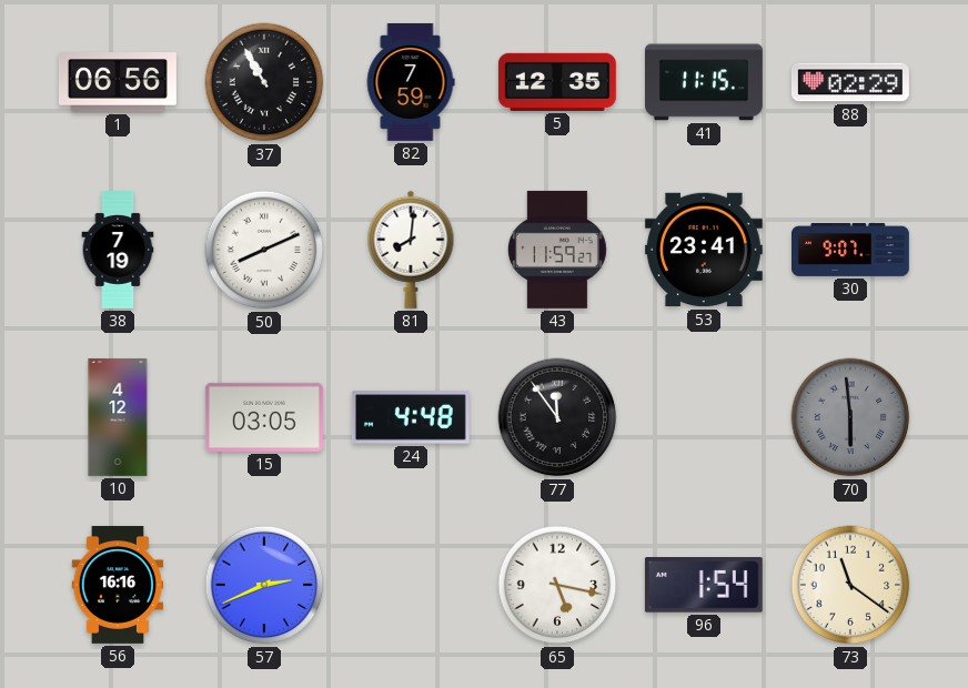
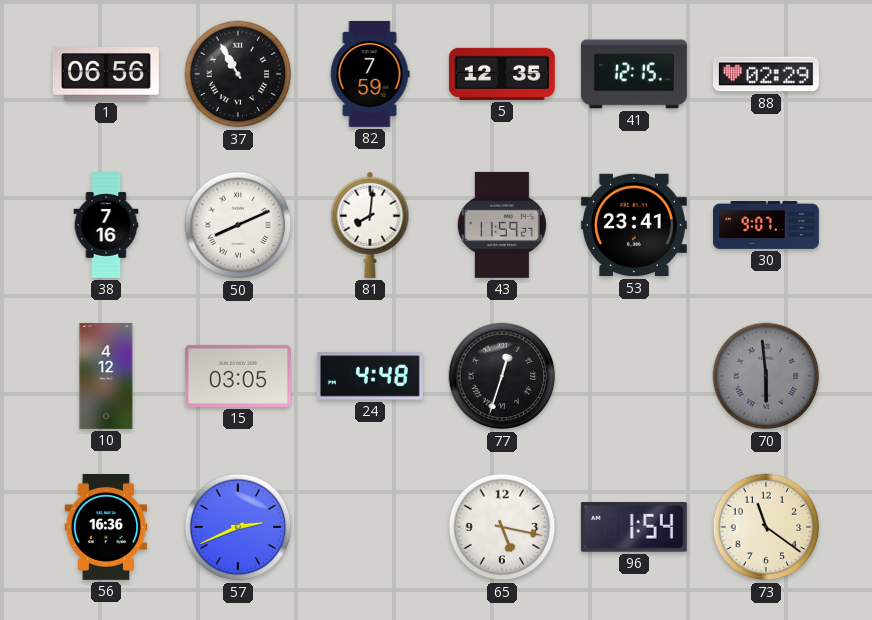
41: 11:15 -> 12:15 (634, 74)
38: 7:19 -> 7:16 (106, 226)
77: 11:54 -> 12:33 (502, 376)
56: 16:16 -> 16:36 (106, 527)
